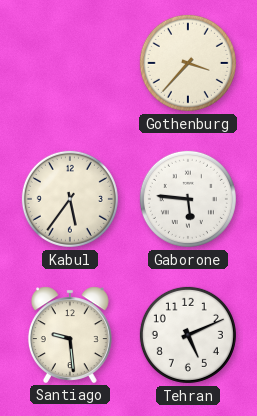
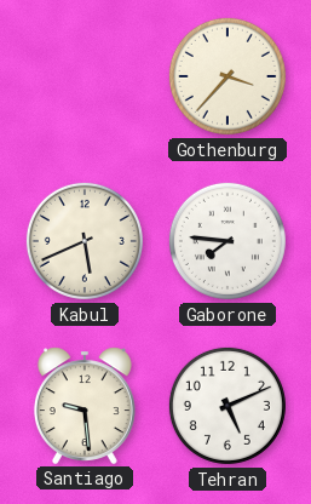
Kabul: 5:36 -> 5:41 (85, 241)
Gaborone: 5:46 -> 7:46 (228, 241)
